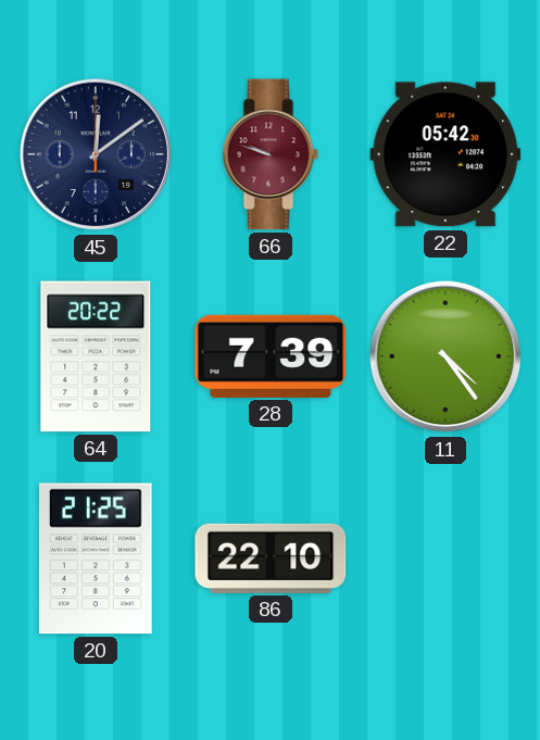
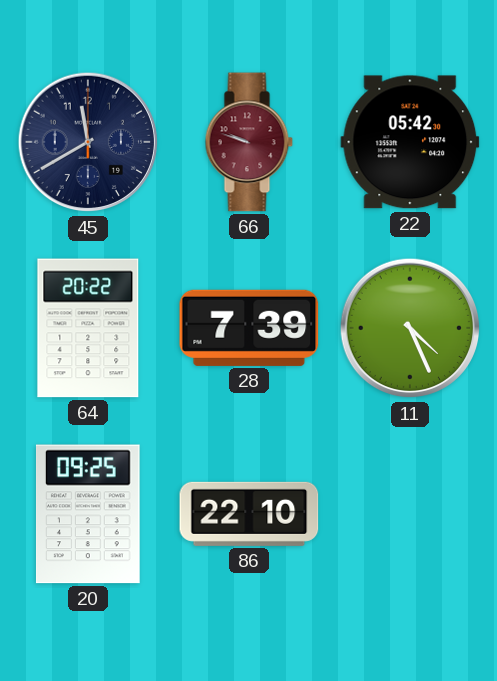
45: 12:09 -> 11:40 (88, 142)
11: 4:24 -> 4:26 (410, 328)
20: 21:25 -> 09:25 (88, 514)
